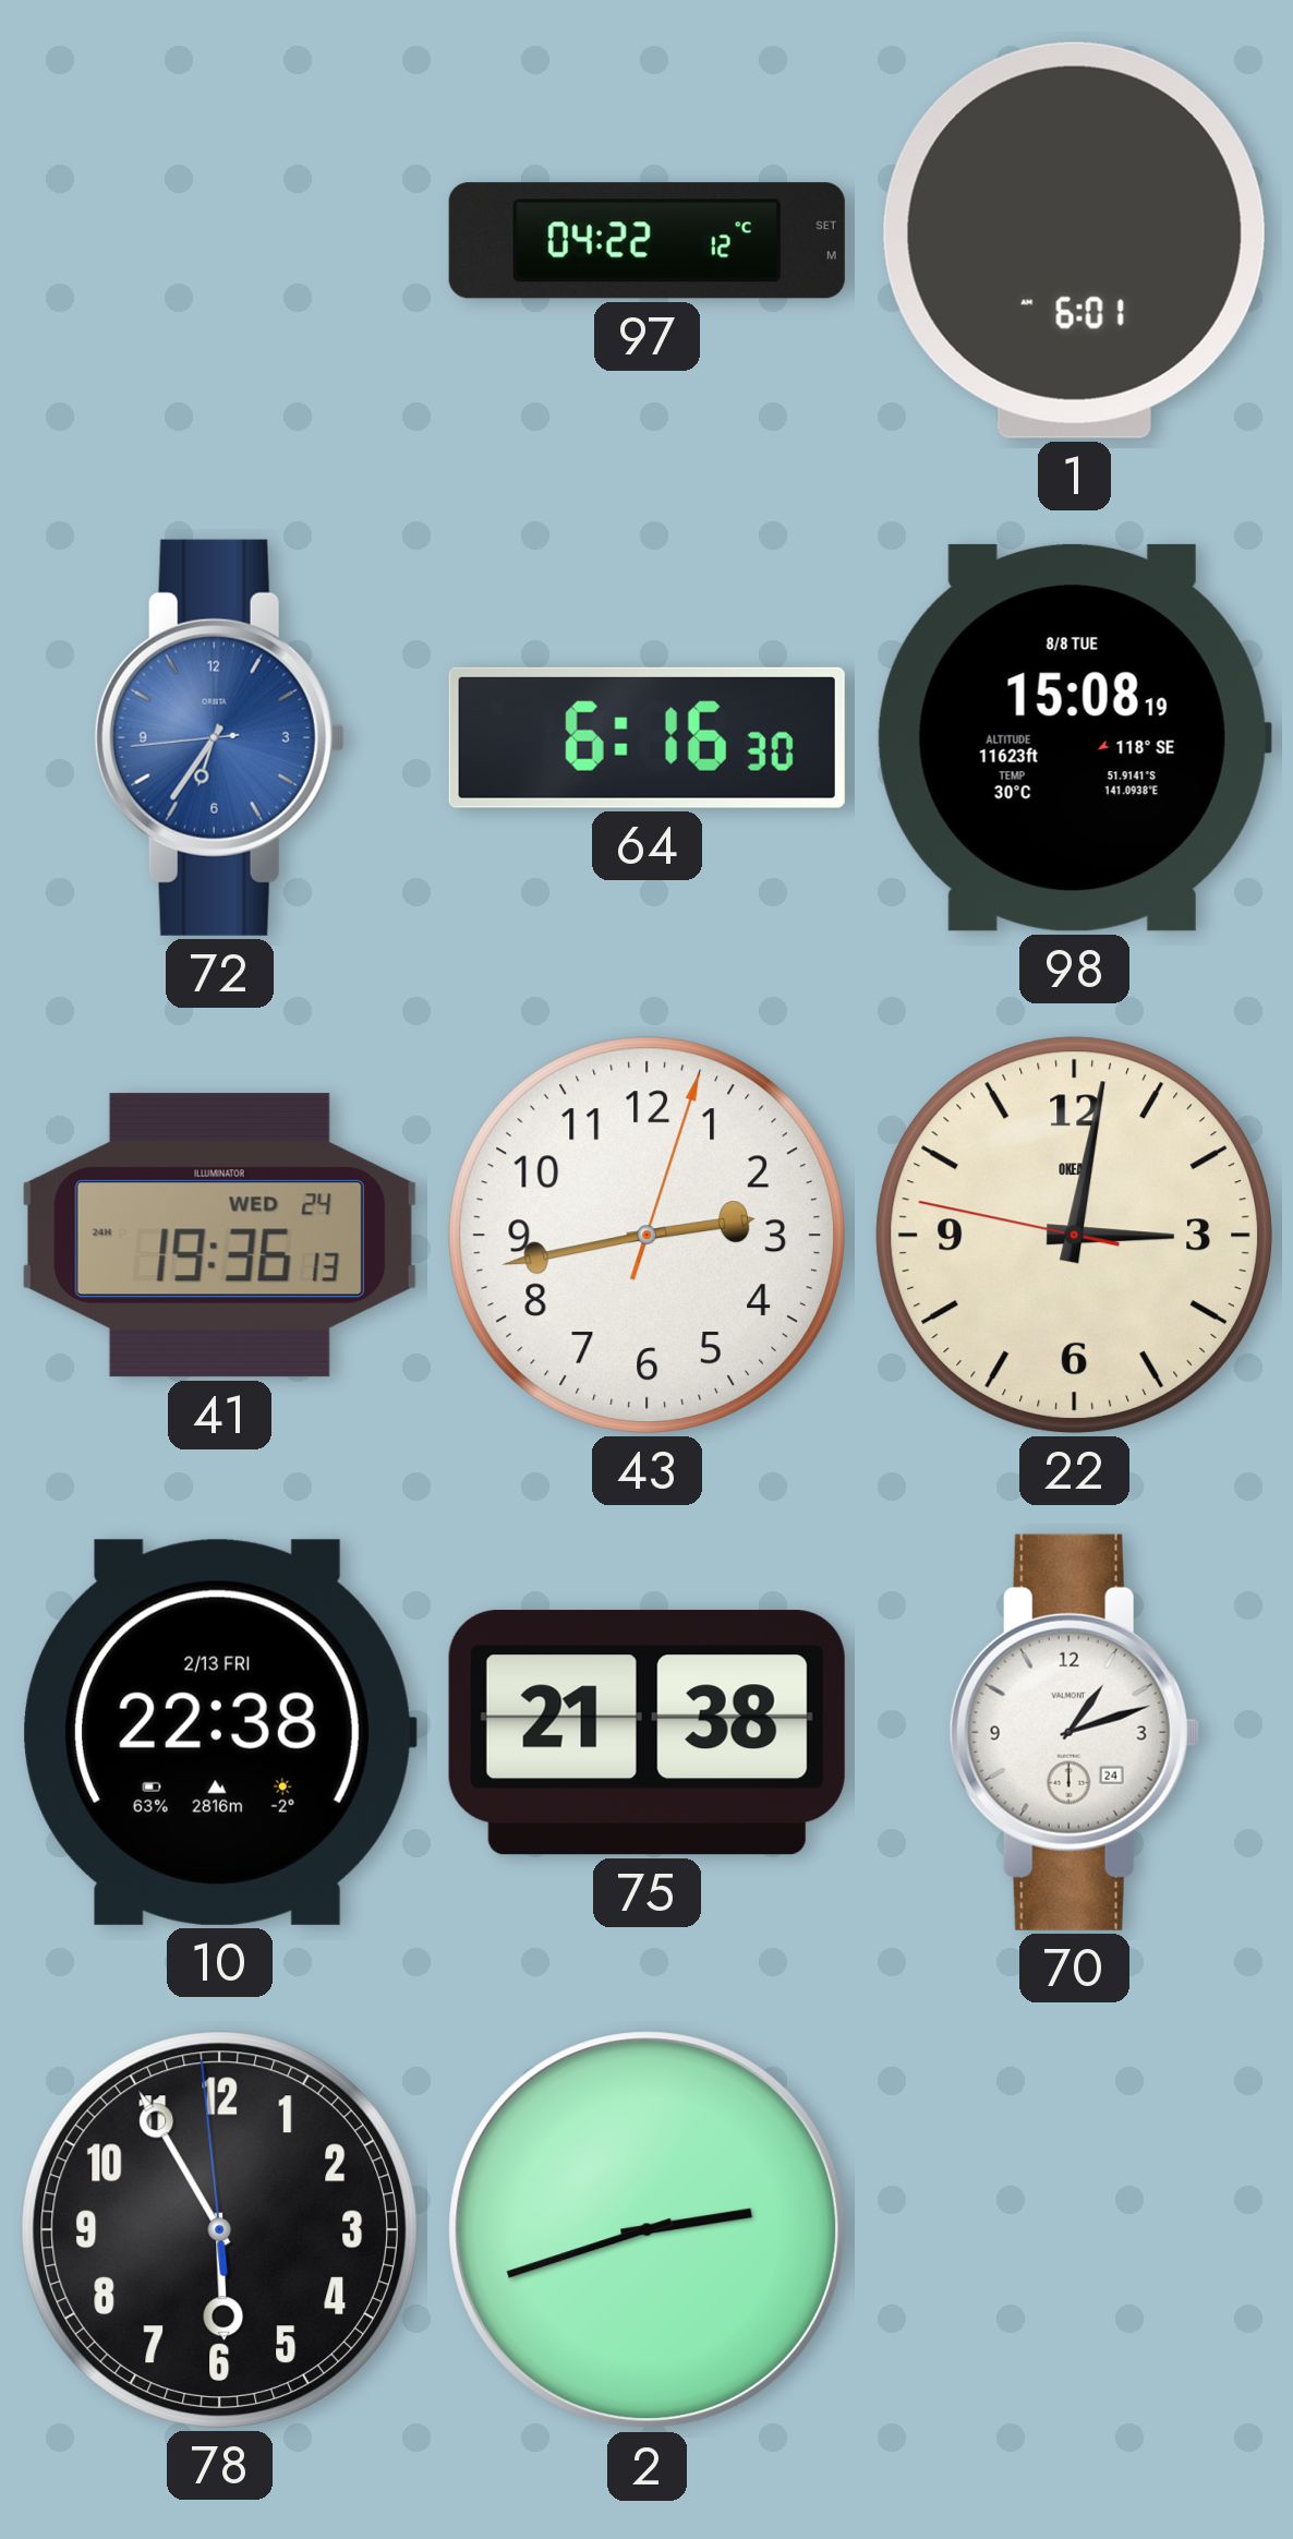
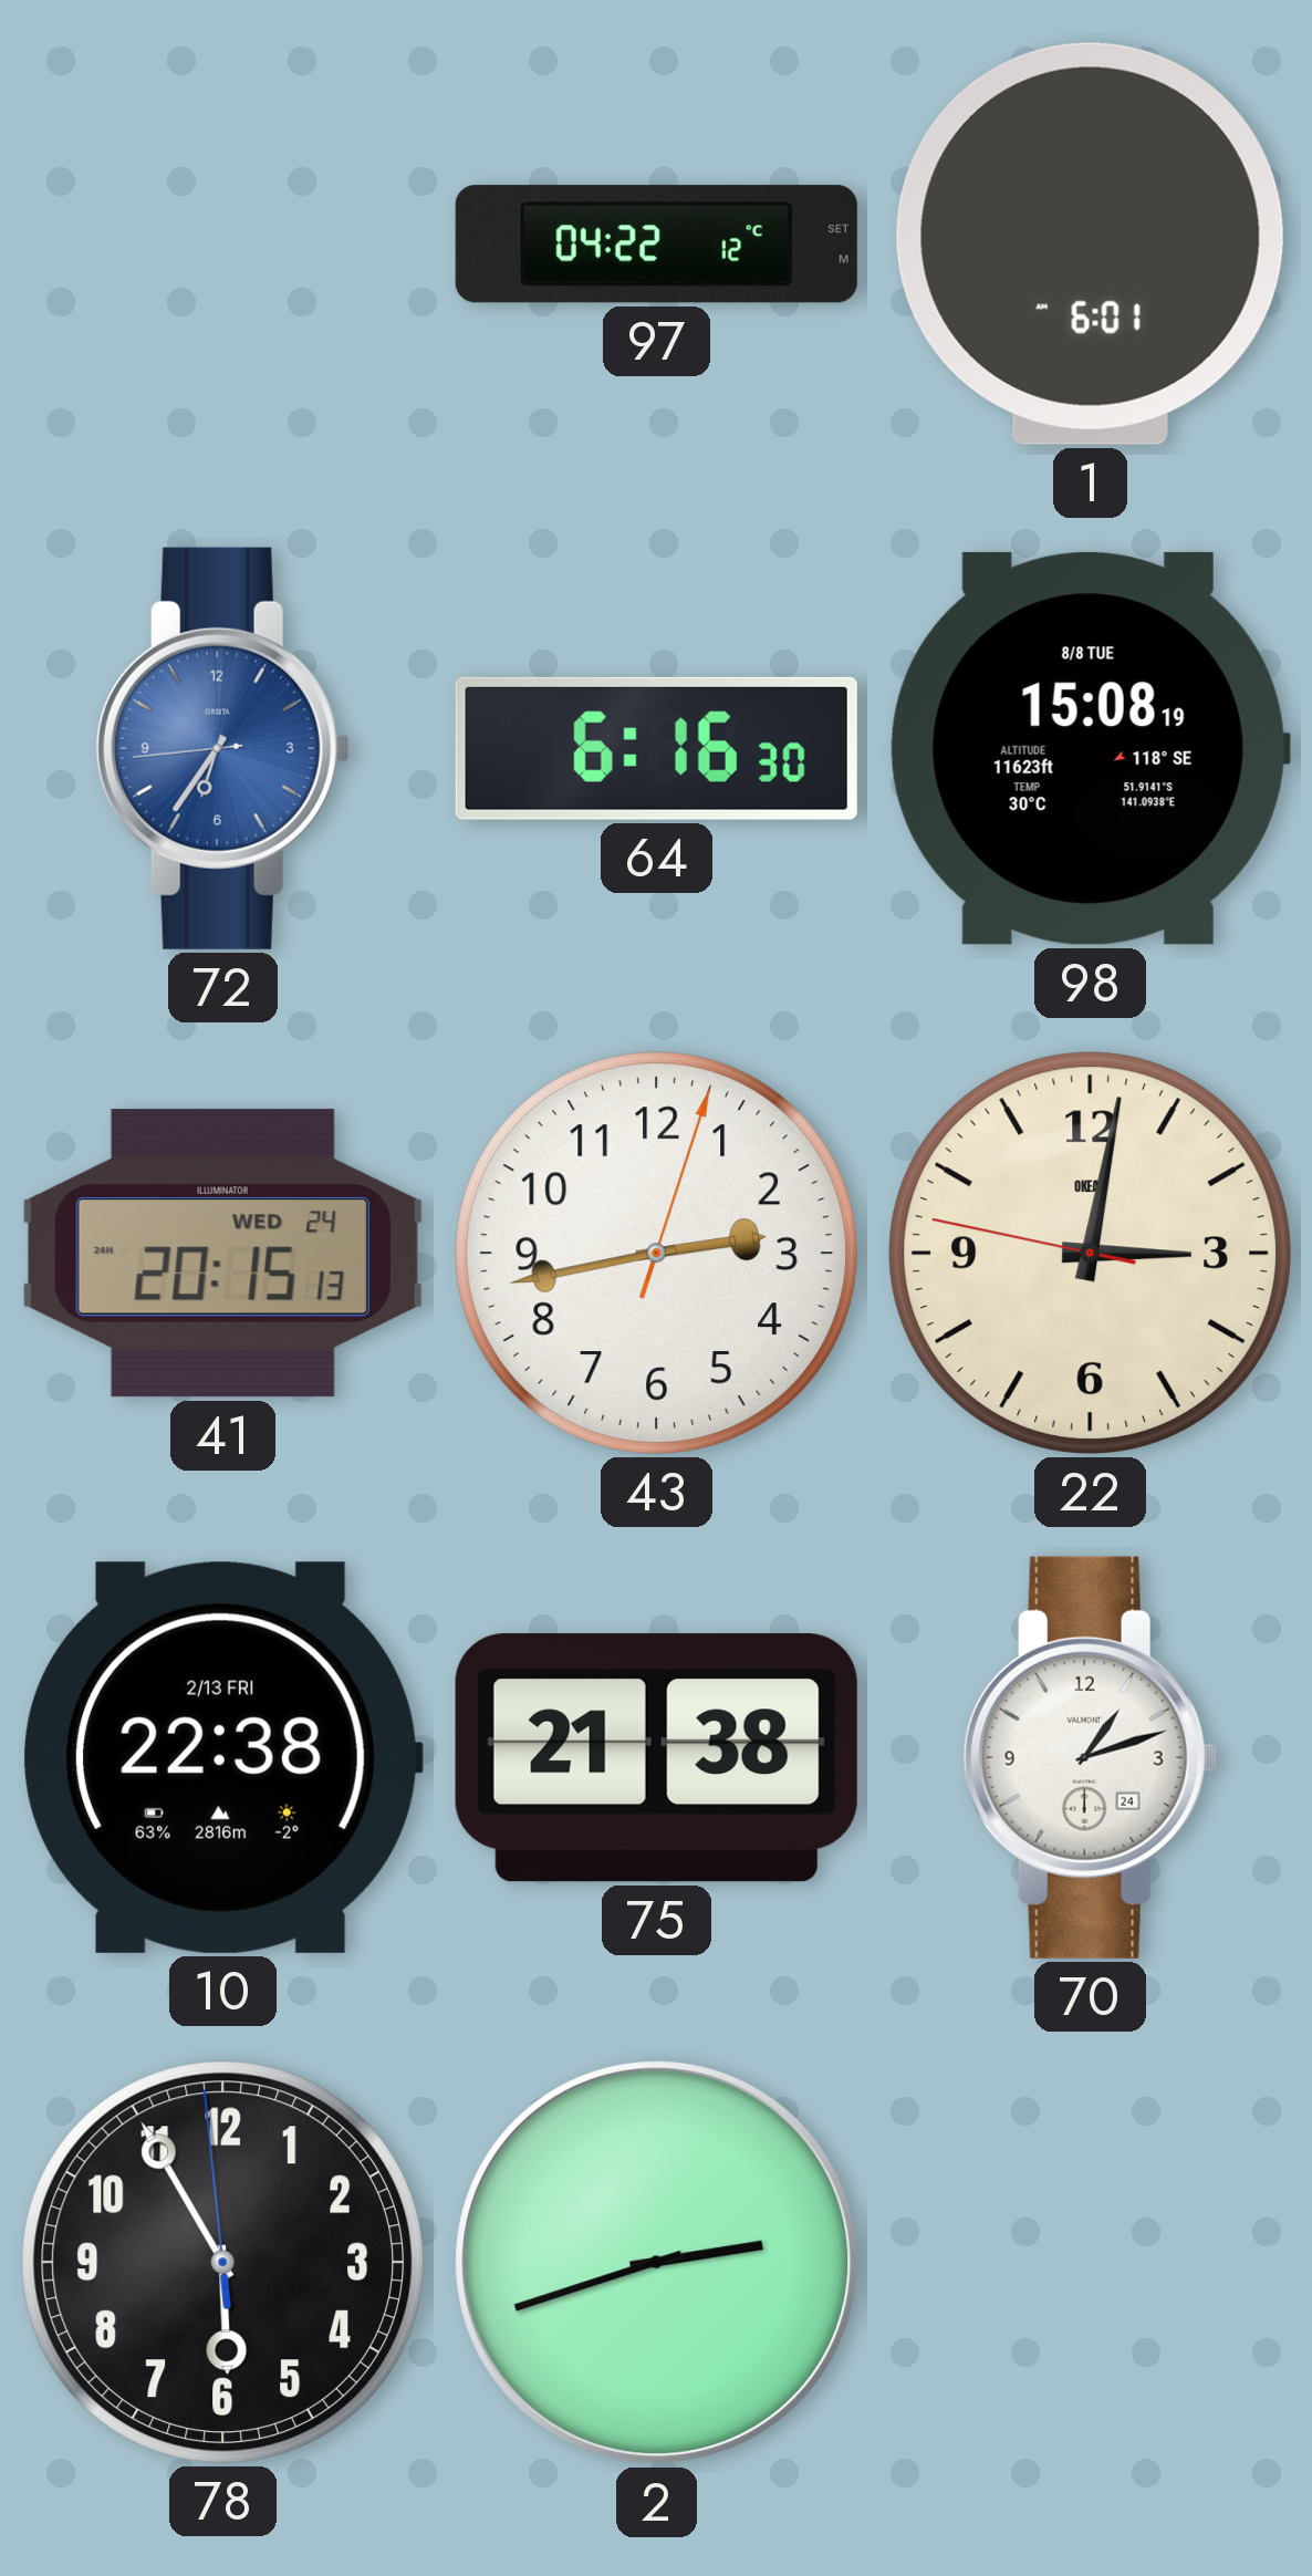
41: 19:36 -> 20:15 (222, 1254)
